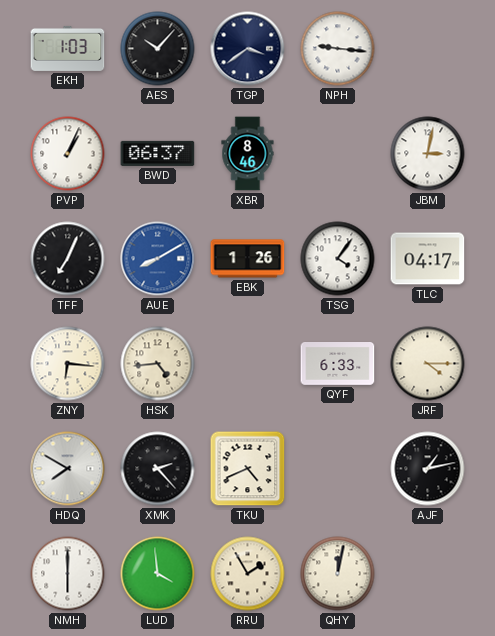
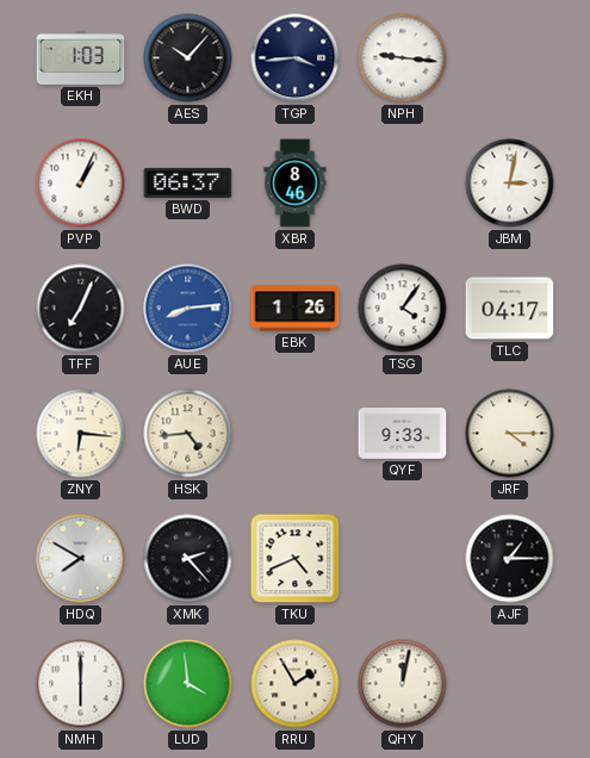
TGP: 3:39 -> 3:44 (296, 58)
AUE: 8:10 -> 8:14 (188, 309)
QYF: 6:33 -> 9:33 (403, 434)
AJF: 1:13 -> 1:15 (510, 559)
